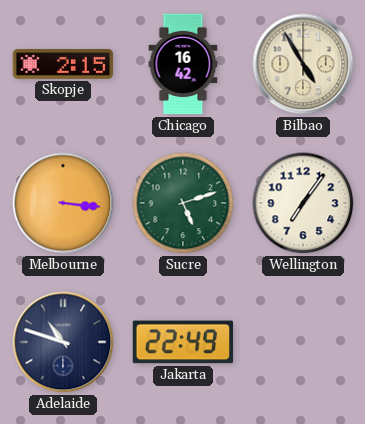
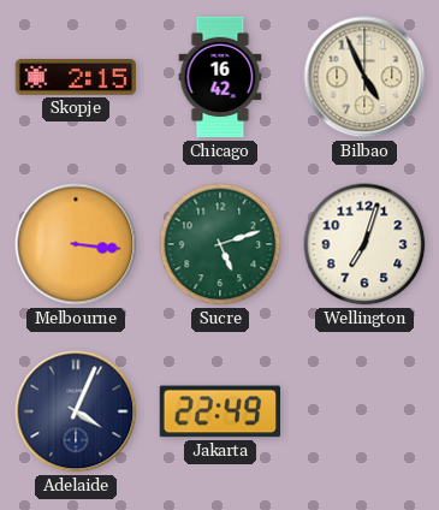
Bilbao: 4:55 -> 4:56 (364, 77)
Wellington: 7:06 -> 7:03 (364, 244)
Adelaide: 10:48 -> 4:04 (76, 411)
